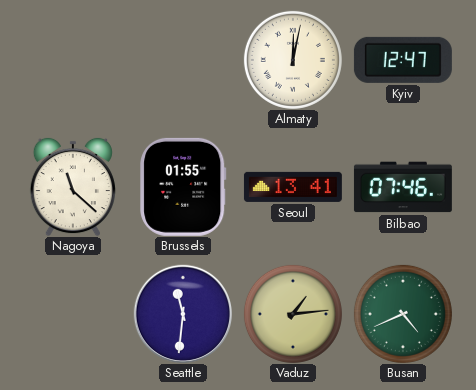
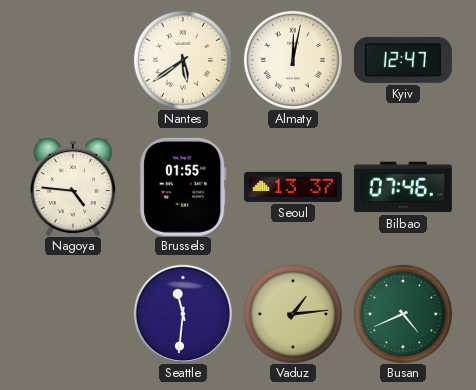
Nantes: none -> 5:39 (183, 60)
Nagoya: 11:22 -> 4:46 (73, 187)
Seoul: 13:41 -> 13:37 (293, 187)
